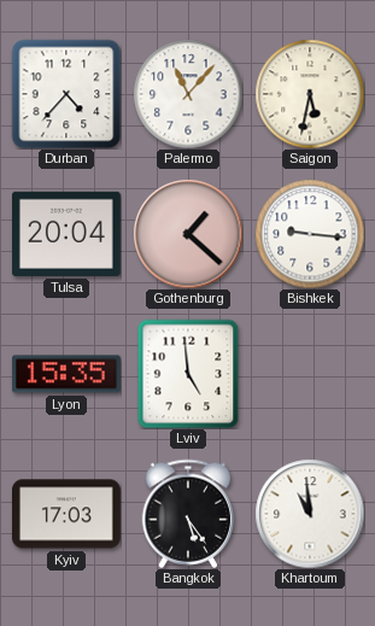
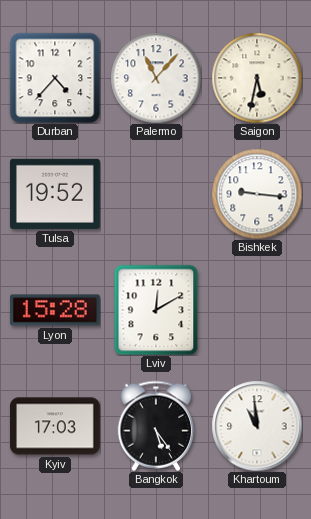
Tulsa: 20:04 -> 19:52 (55, 194)
Gothenburg: 1:22 -> none (188, 234)
Lyon: 15:35 -> 15:28 (55, 310)
Lviv: 4:59 -> 12:10 (156, 310)
